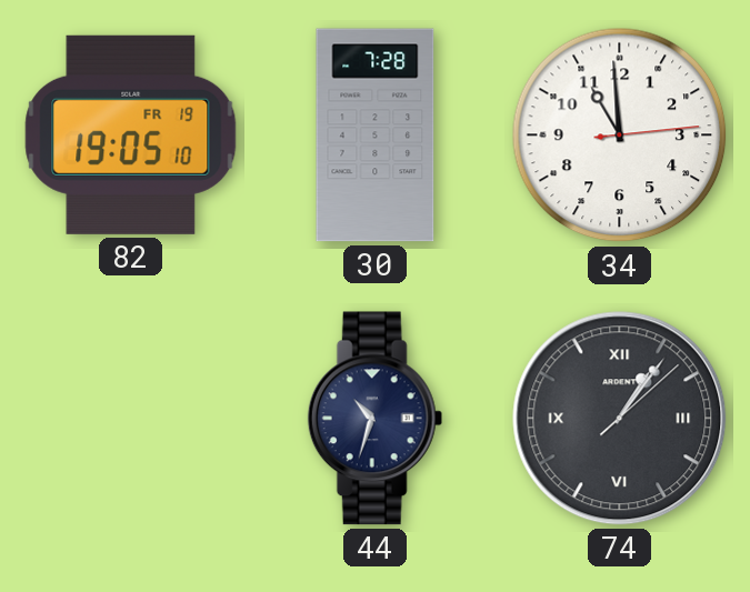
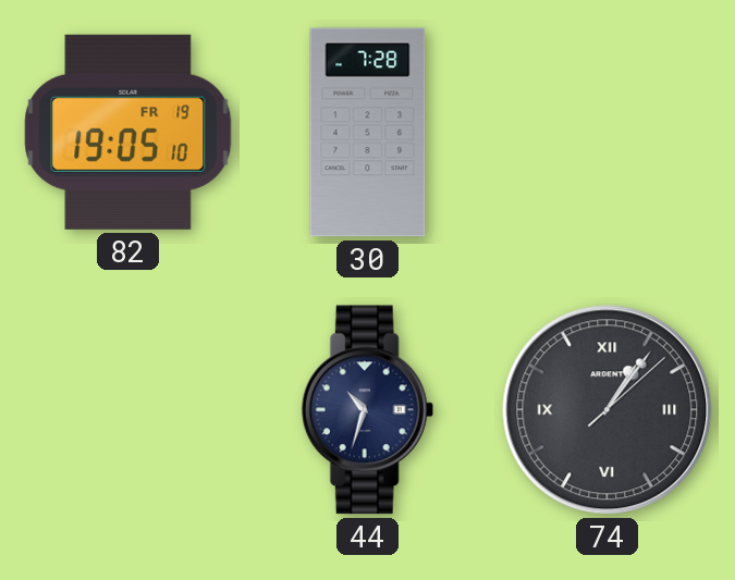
34: 10:59 -> none (620, 136)
